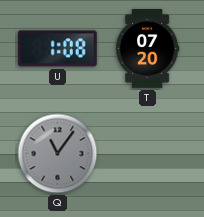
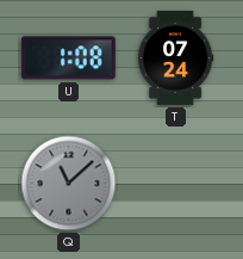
T: 07:20 -> 07:24 (175, 58)
Q: 11:06 -> 11:08 (69, 184)
